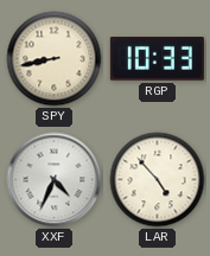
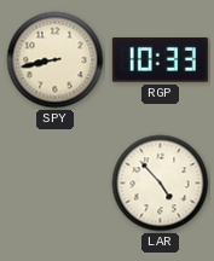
XXF: 4:34 -> none (55, 180)
